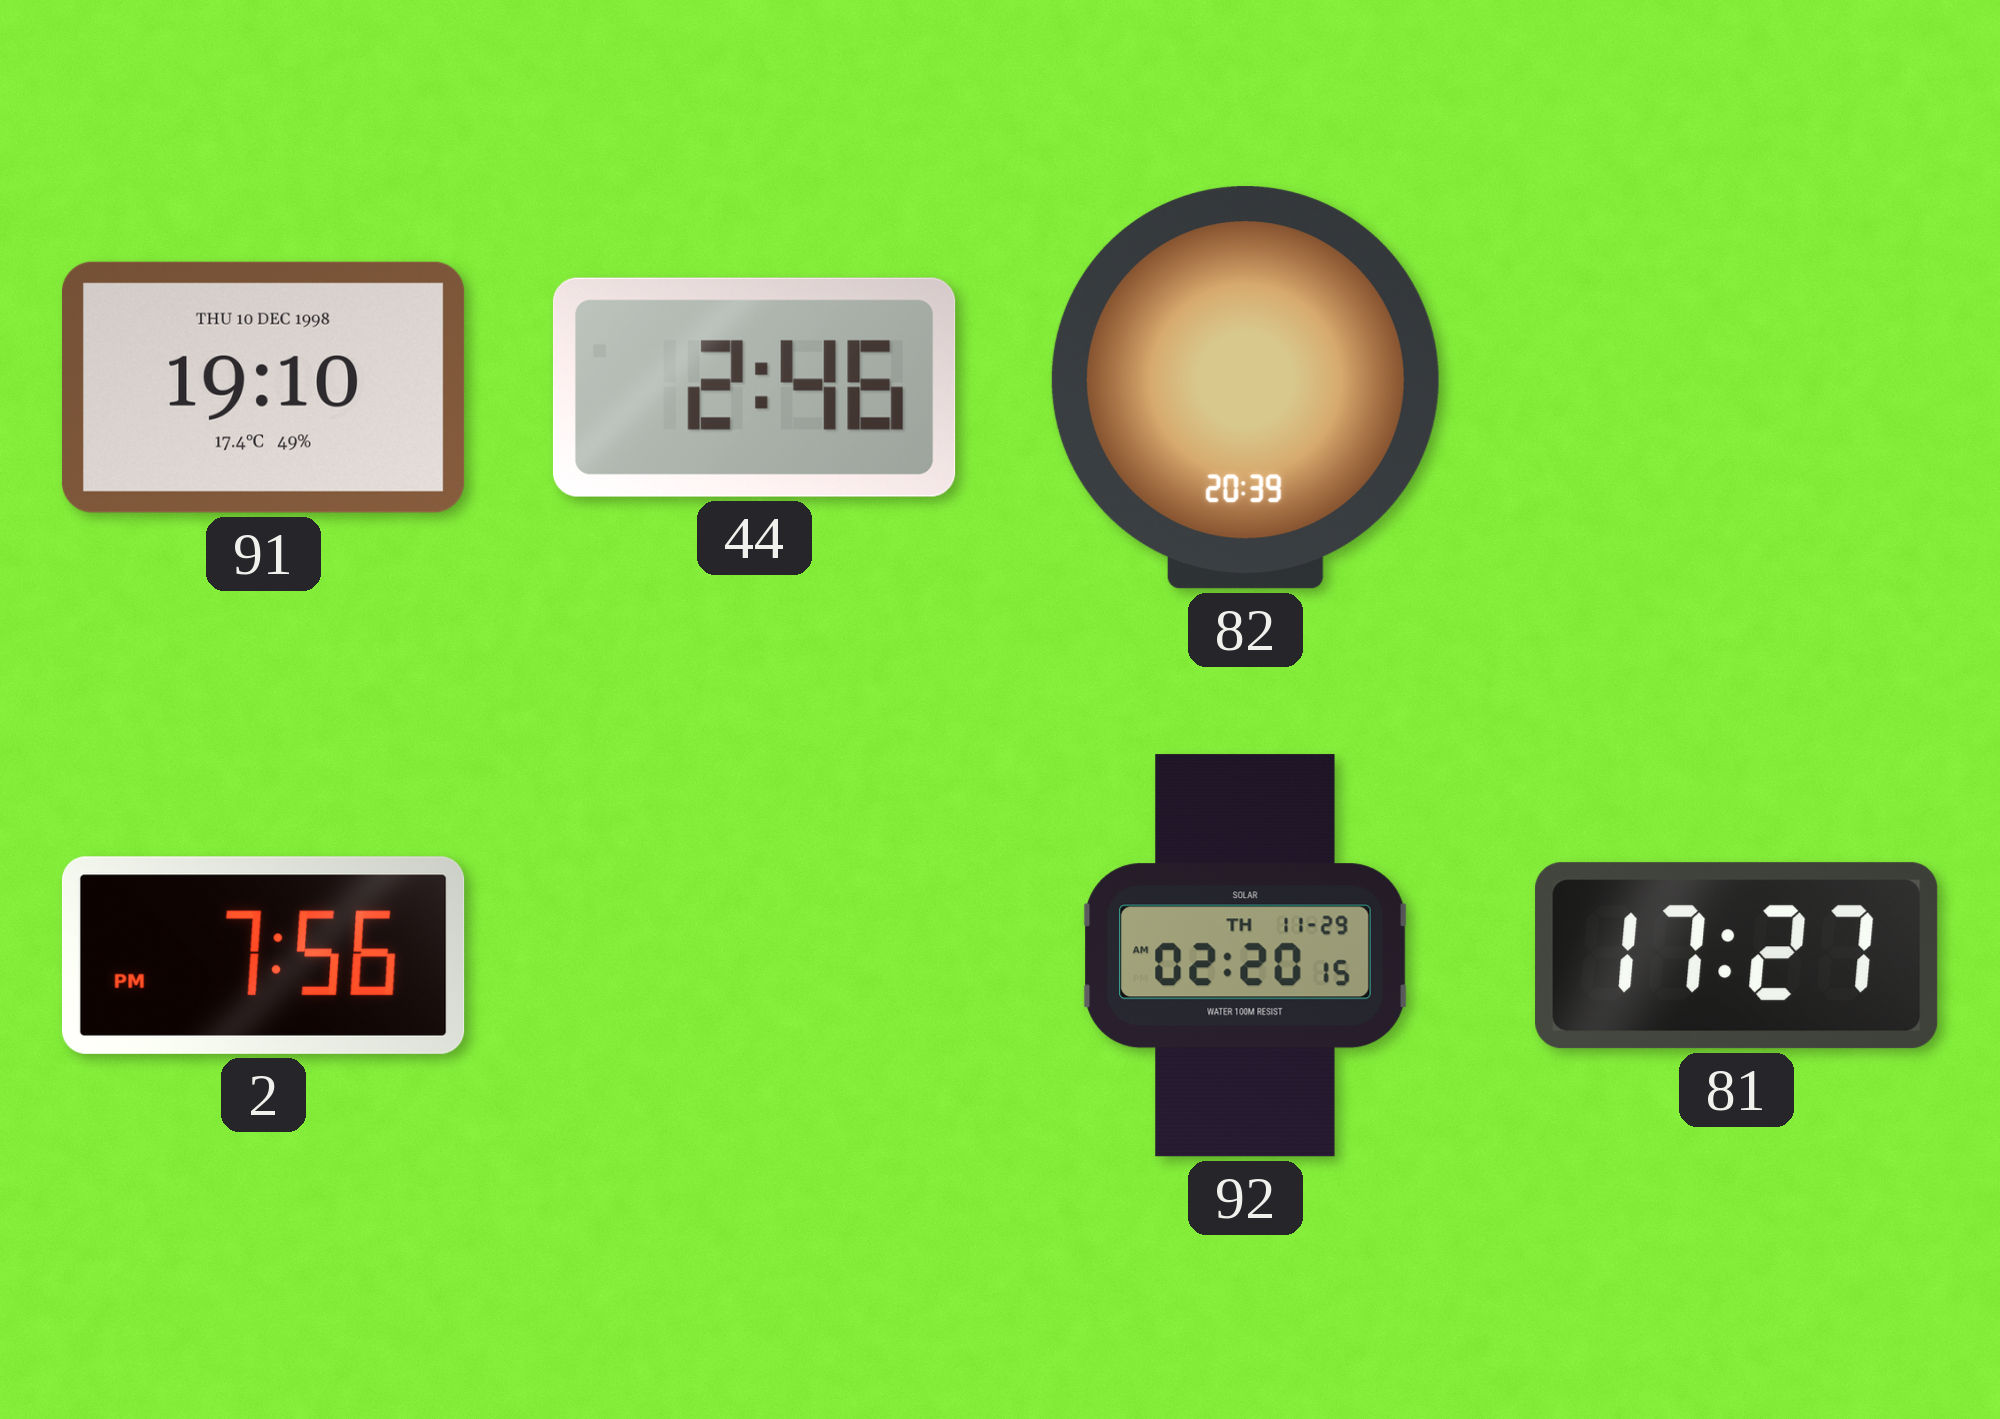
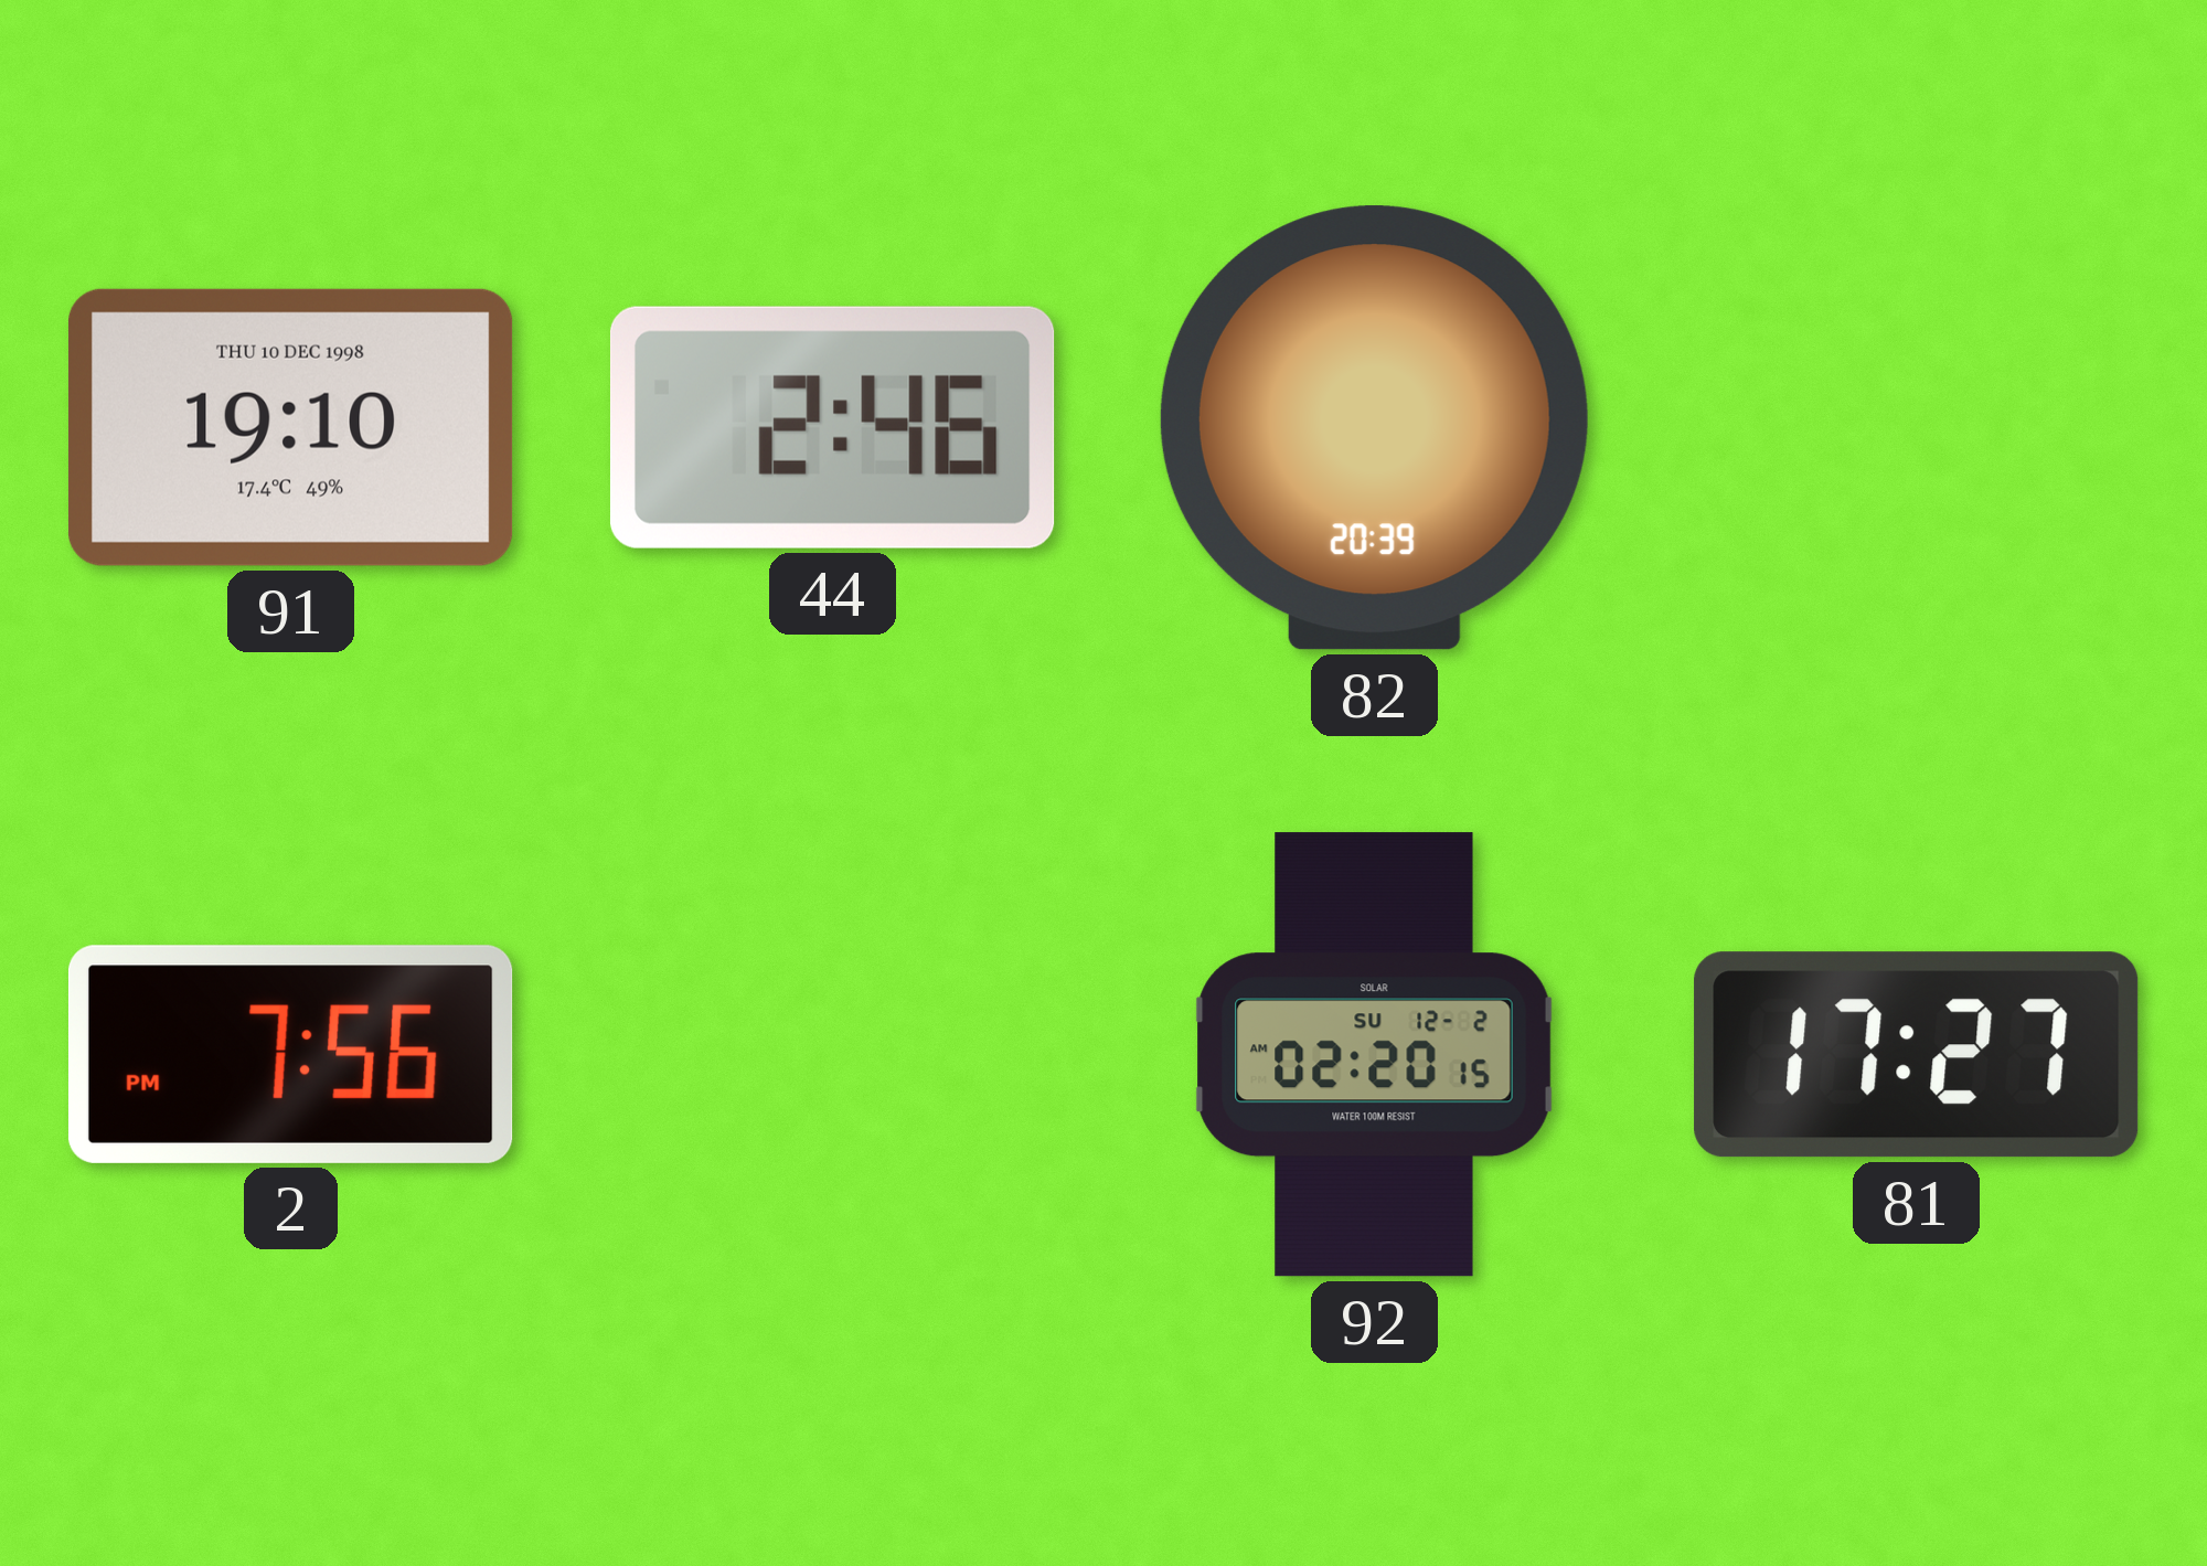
92 date: TH 11-29 -> SU 12-2 (1375, 1055)
